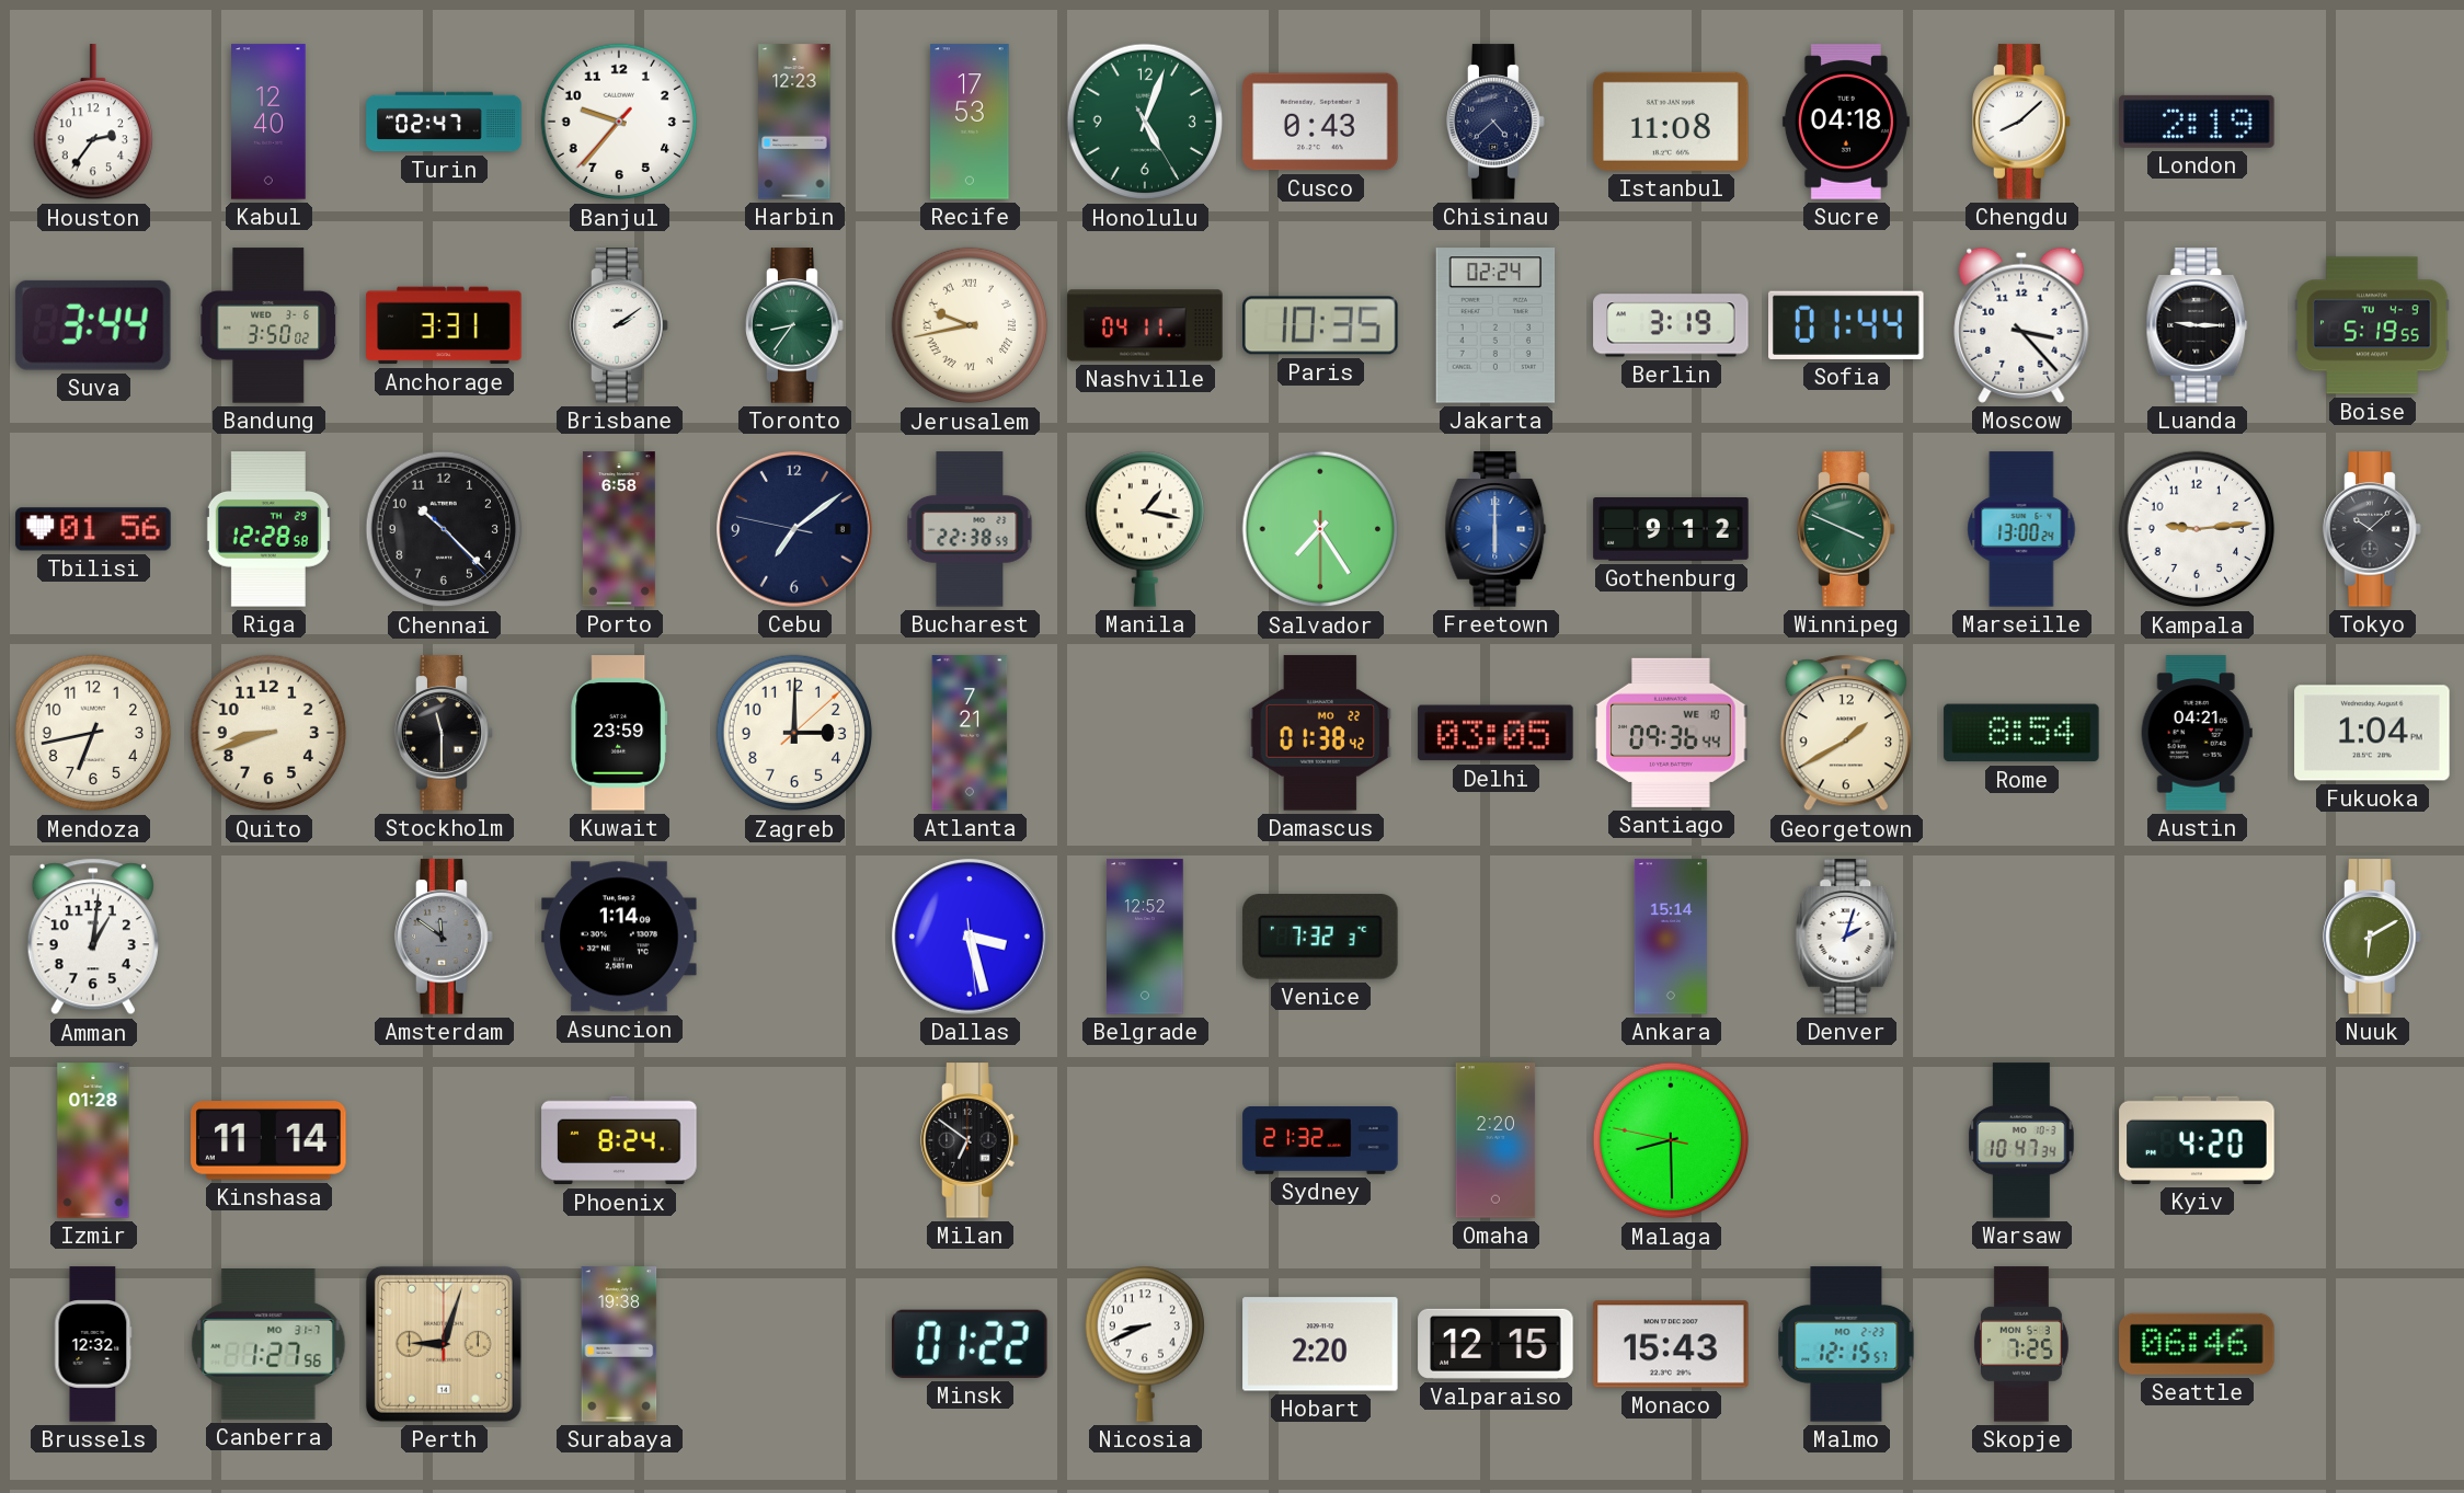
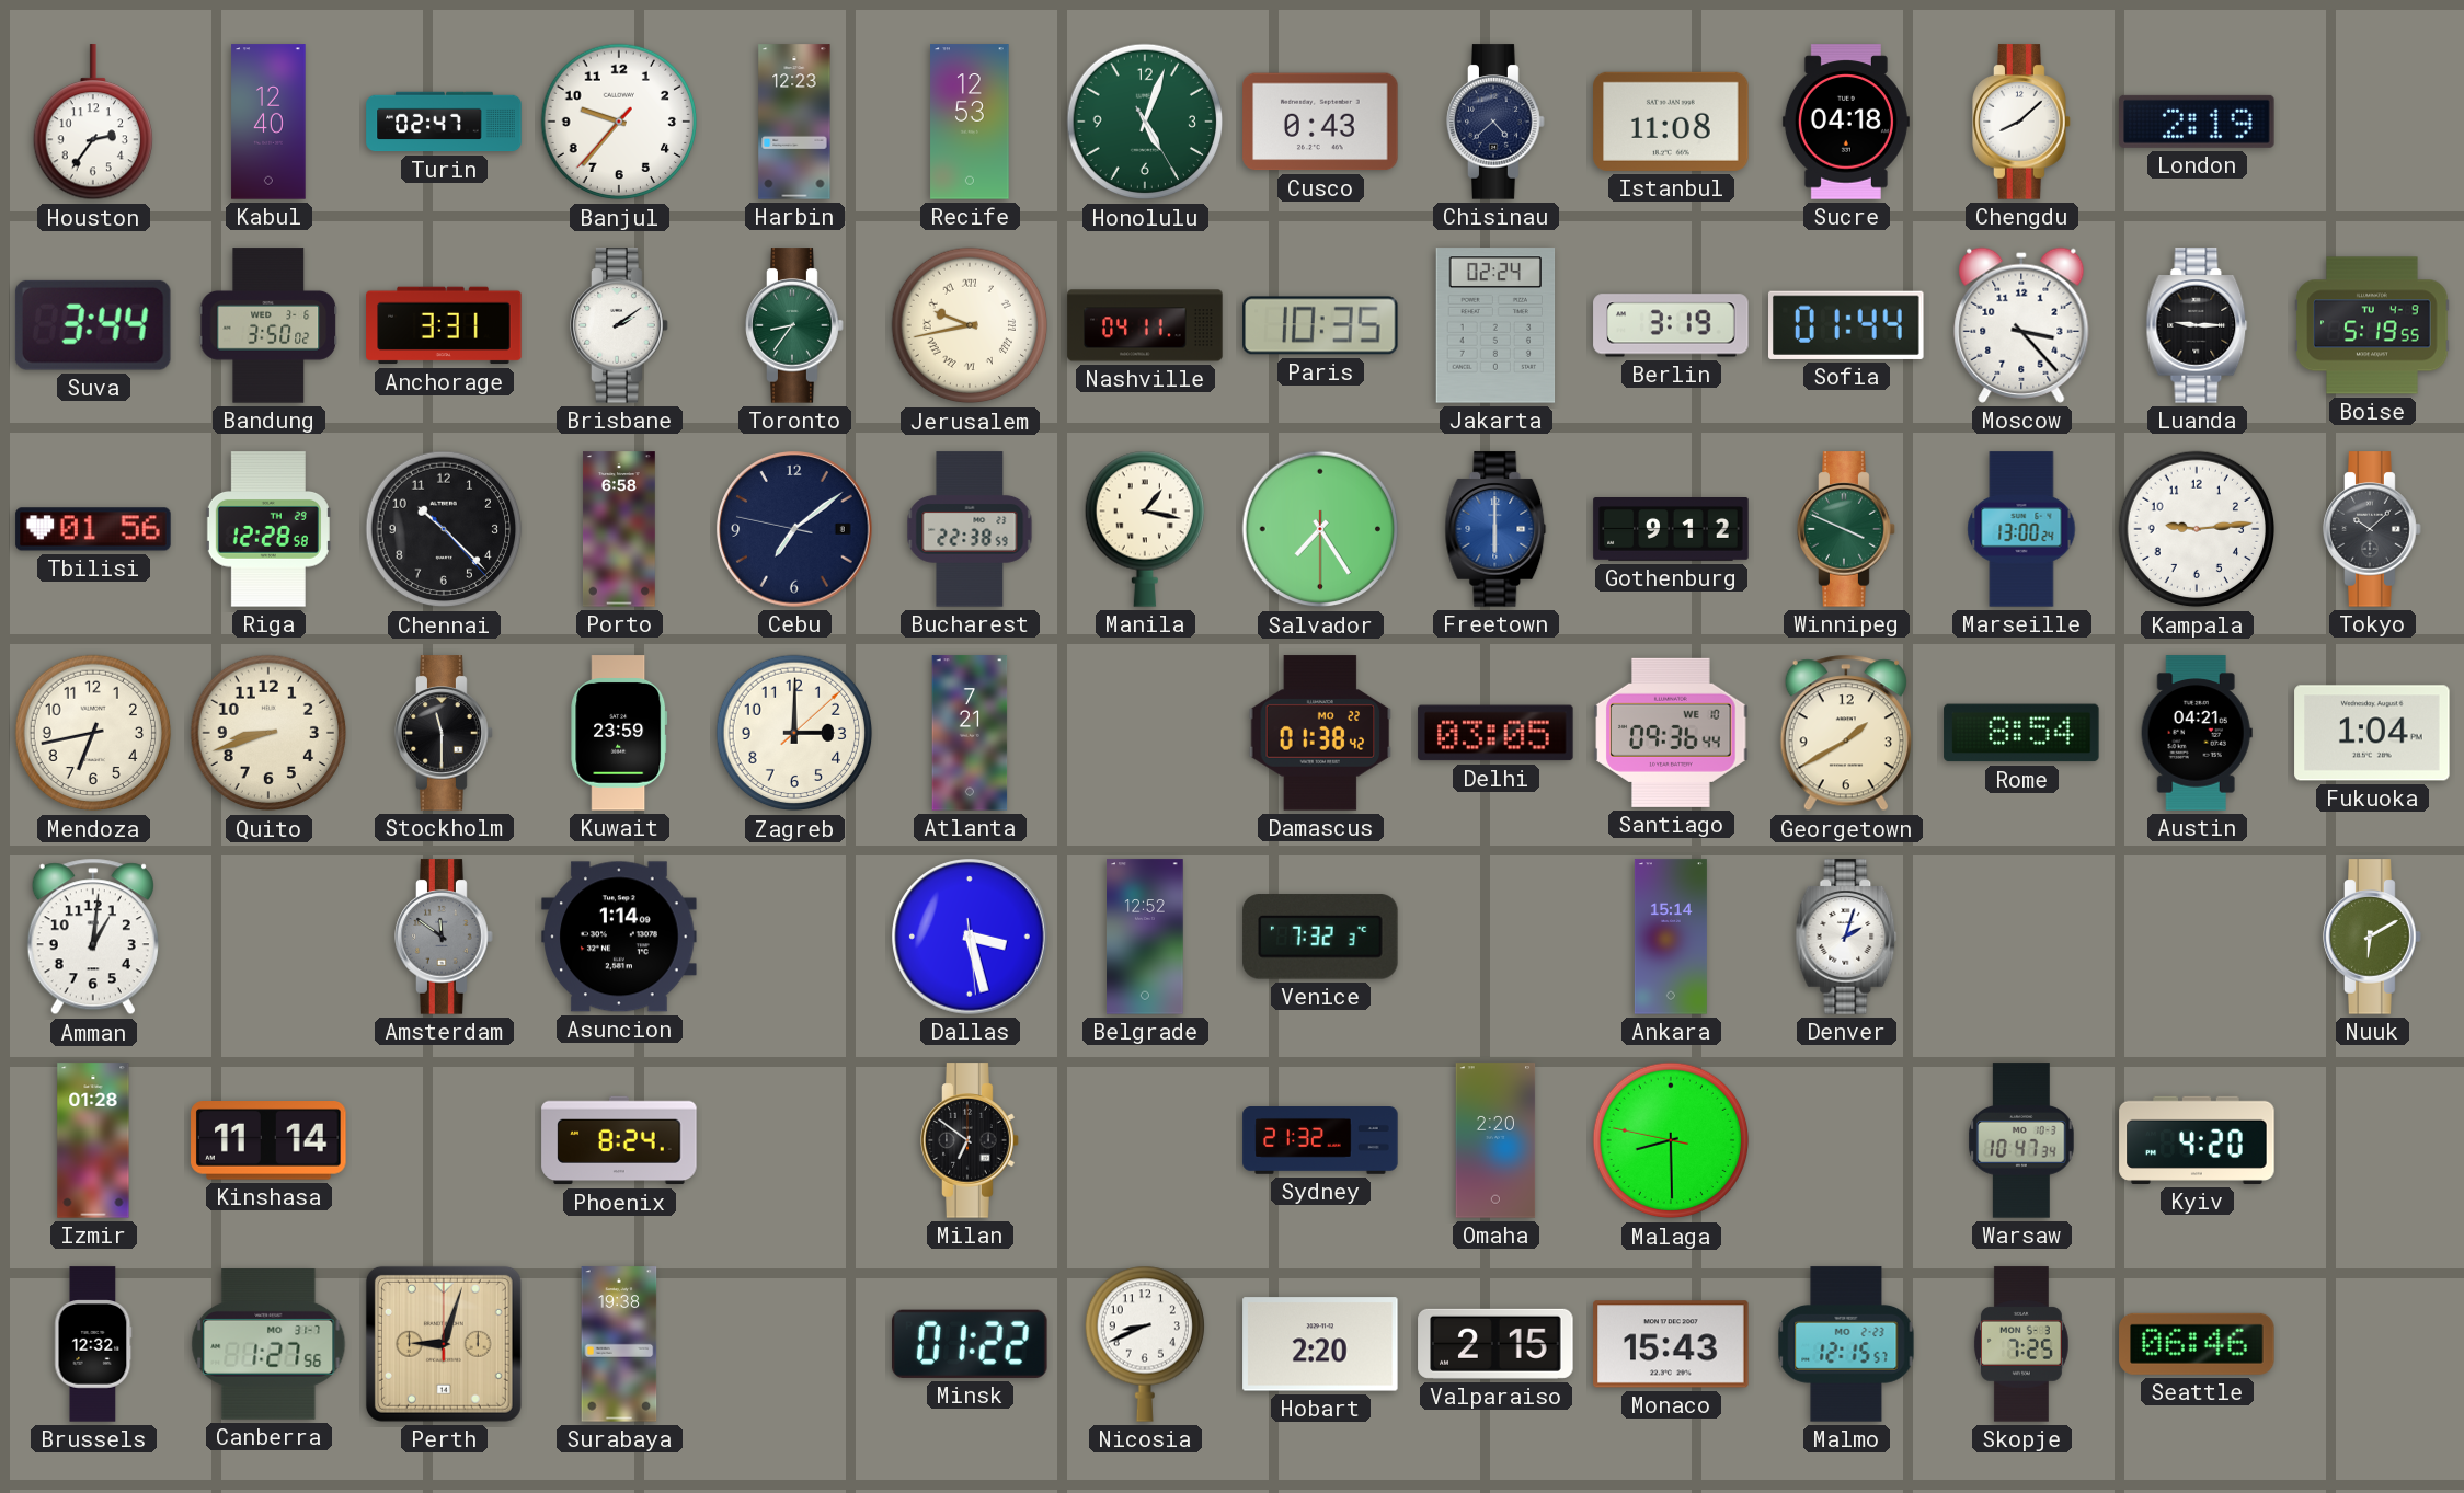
Recife: 17:53 -> 12:53 (970, 122)
Valparaiso: 12:15 -> 2:15 (1495, 1344)
